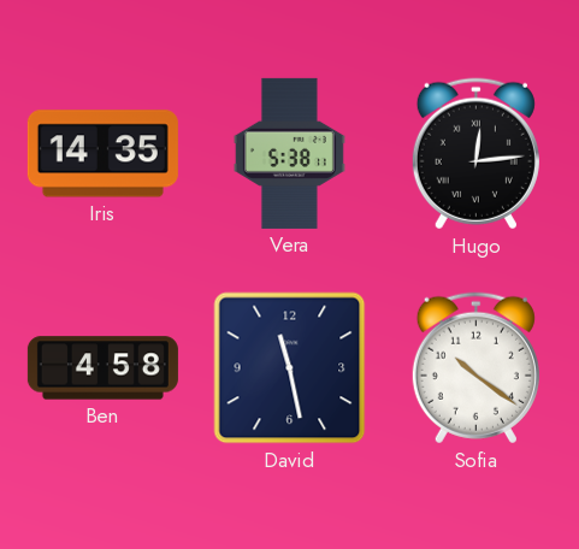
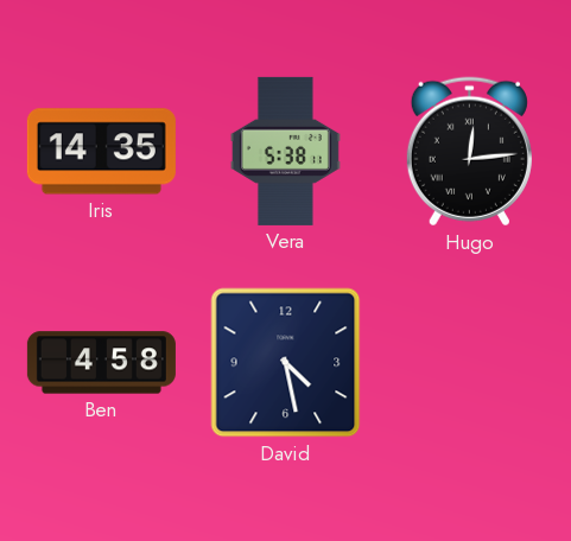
David: 11:28 -> 4:28 (286, 363)
Sofia: 10:21 -> none (475, 368)
